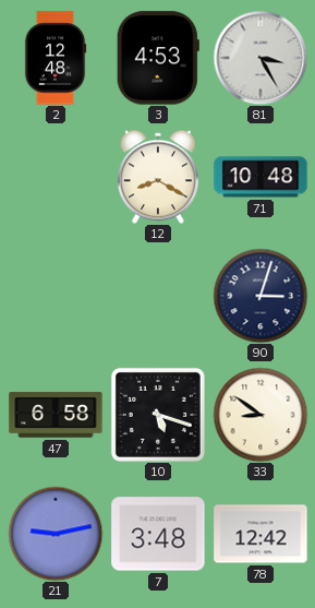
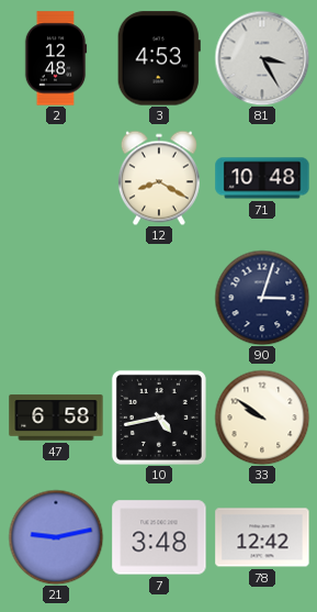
10: 5:18 -> 4:43 (159, 418)
33: 8:51 -> 9:51 (262, 418)
